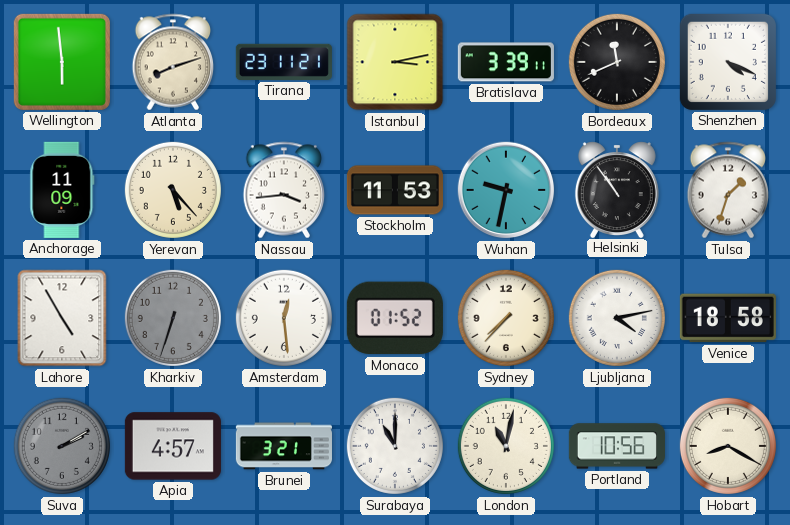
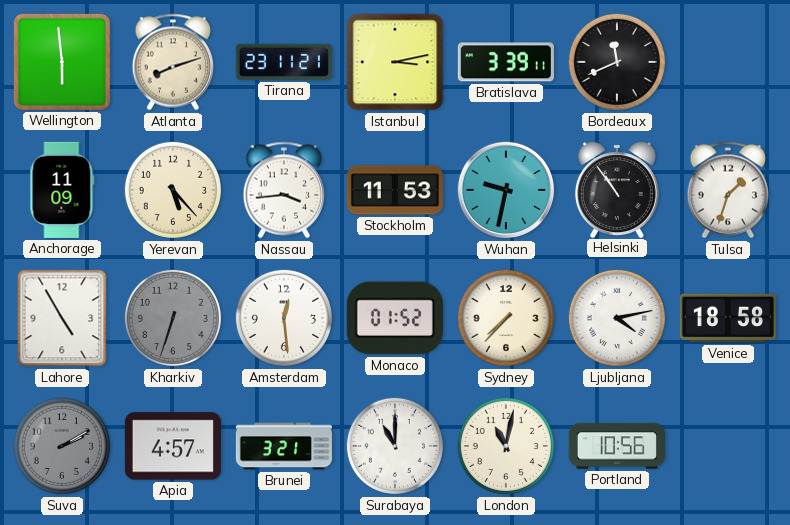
Shenzhen: 4:19 -> none (728, 62)
Hobart: 8:20 -> none (728, 446)
